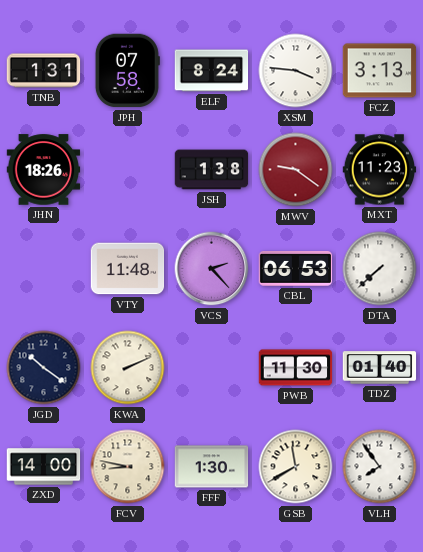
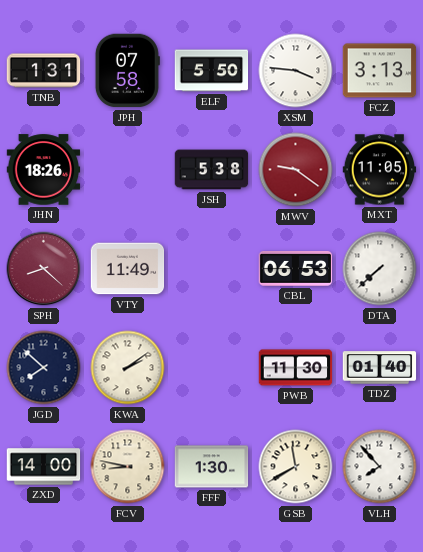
ELF: 8:24 -> 5:50 (212, 71)
JSH: 1:38 -> 5:38 (212, 170)
MXT: 11:23 -> 11:05 (380, 170)
SPH: none -> 8:22 (44, 269)
VTY: 11:48 -> 11:49 (128, 269)
VCS: 2:23 -> none (212, 269)
JGD: 10:21 -> 7:52 (44, 368)
KWA: 2:11 -> 2:09 (128, 368)
VLH: 7:54 -> 7:53 (380, 467)
